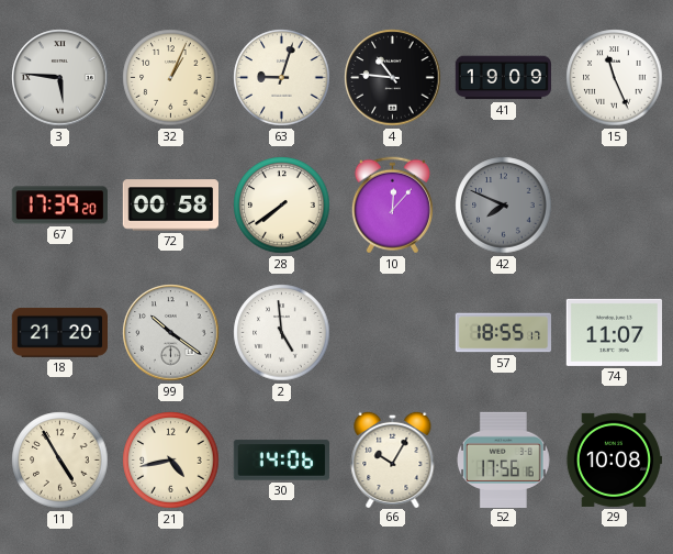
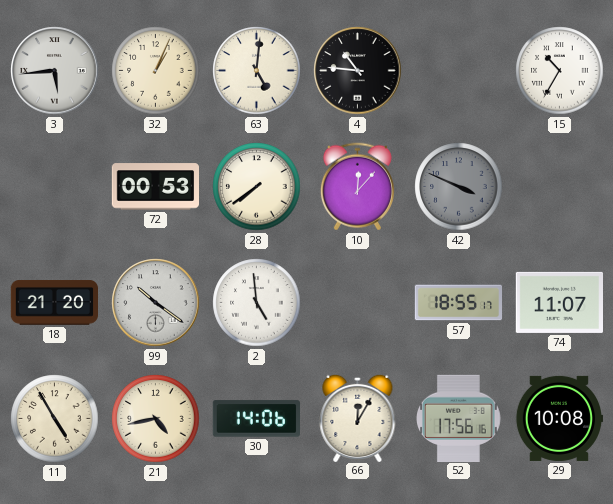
3: 5:46 -> 5:44 (55, 71)
63: 9:03 -> 5:01 (257, 71)
41: 19:09 -> none (503, 78)
15: 11:26 -> 10:35 (560, 71)
67: 17:39 -> none (59, 206)
72: 00:58 -> 00:53 (155, 187)
42: 7:49 -> 3:49 (459, 187)
66: 10:05 -> 12:05 (358, 417)
